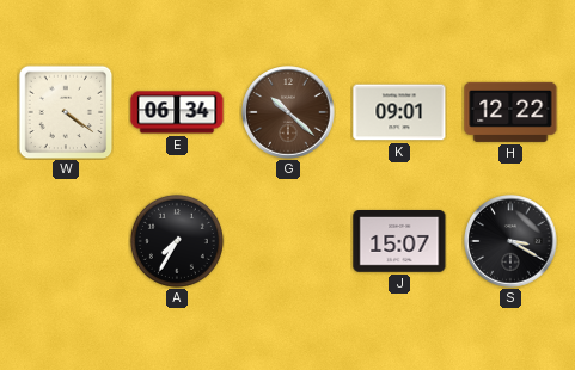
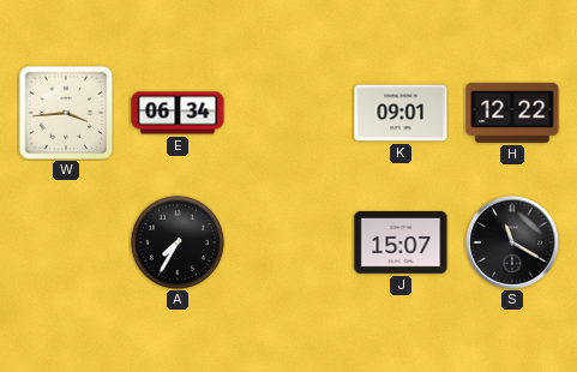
W: 4:21 -> 3:44 (66, 113)
G: 10:22 -> none (288, 112)
S: 3:20 -> 11:20 (512, 242)
